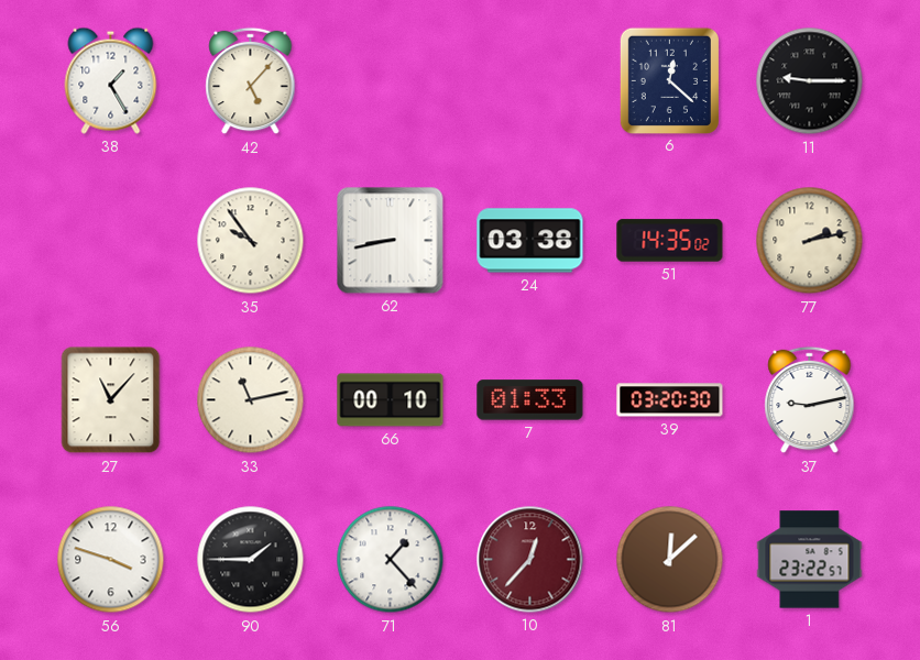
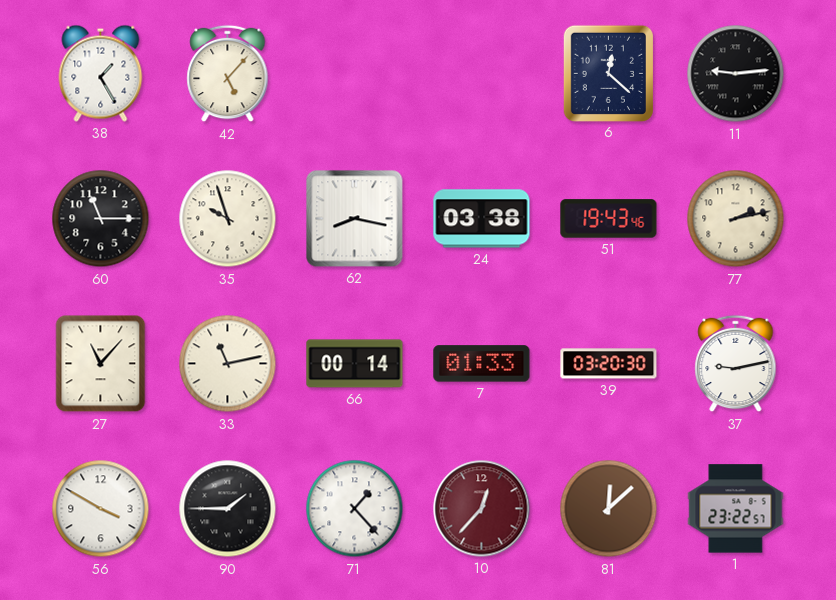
11: 9:15 -> 9:14 (736, 74)
60: none -> 11:15 (101, 219)
35: 9:54 -> 9:57 (228, 219)
62: 8:43 -> 8:17 (355, 219)
51: 14:35 -> 19:43 (609, 219)
66: 00:10 -> 00:14 (355, 364)
56: 3:48 -> 3:50 (101, 509)
